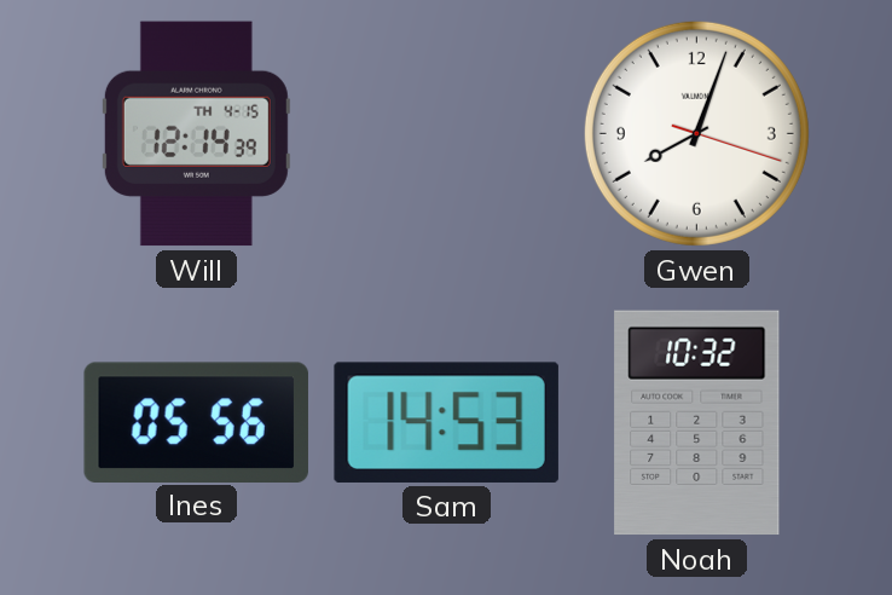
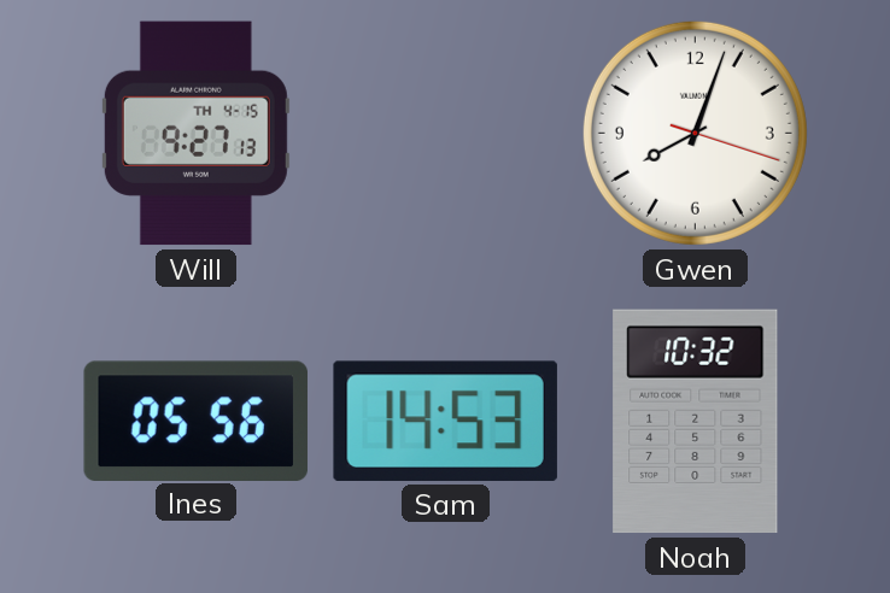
Will: 12:14 -> 9:27 (195, 134)
